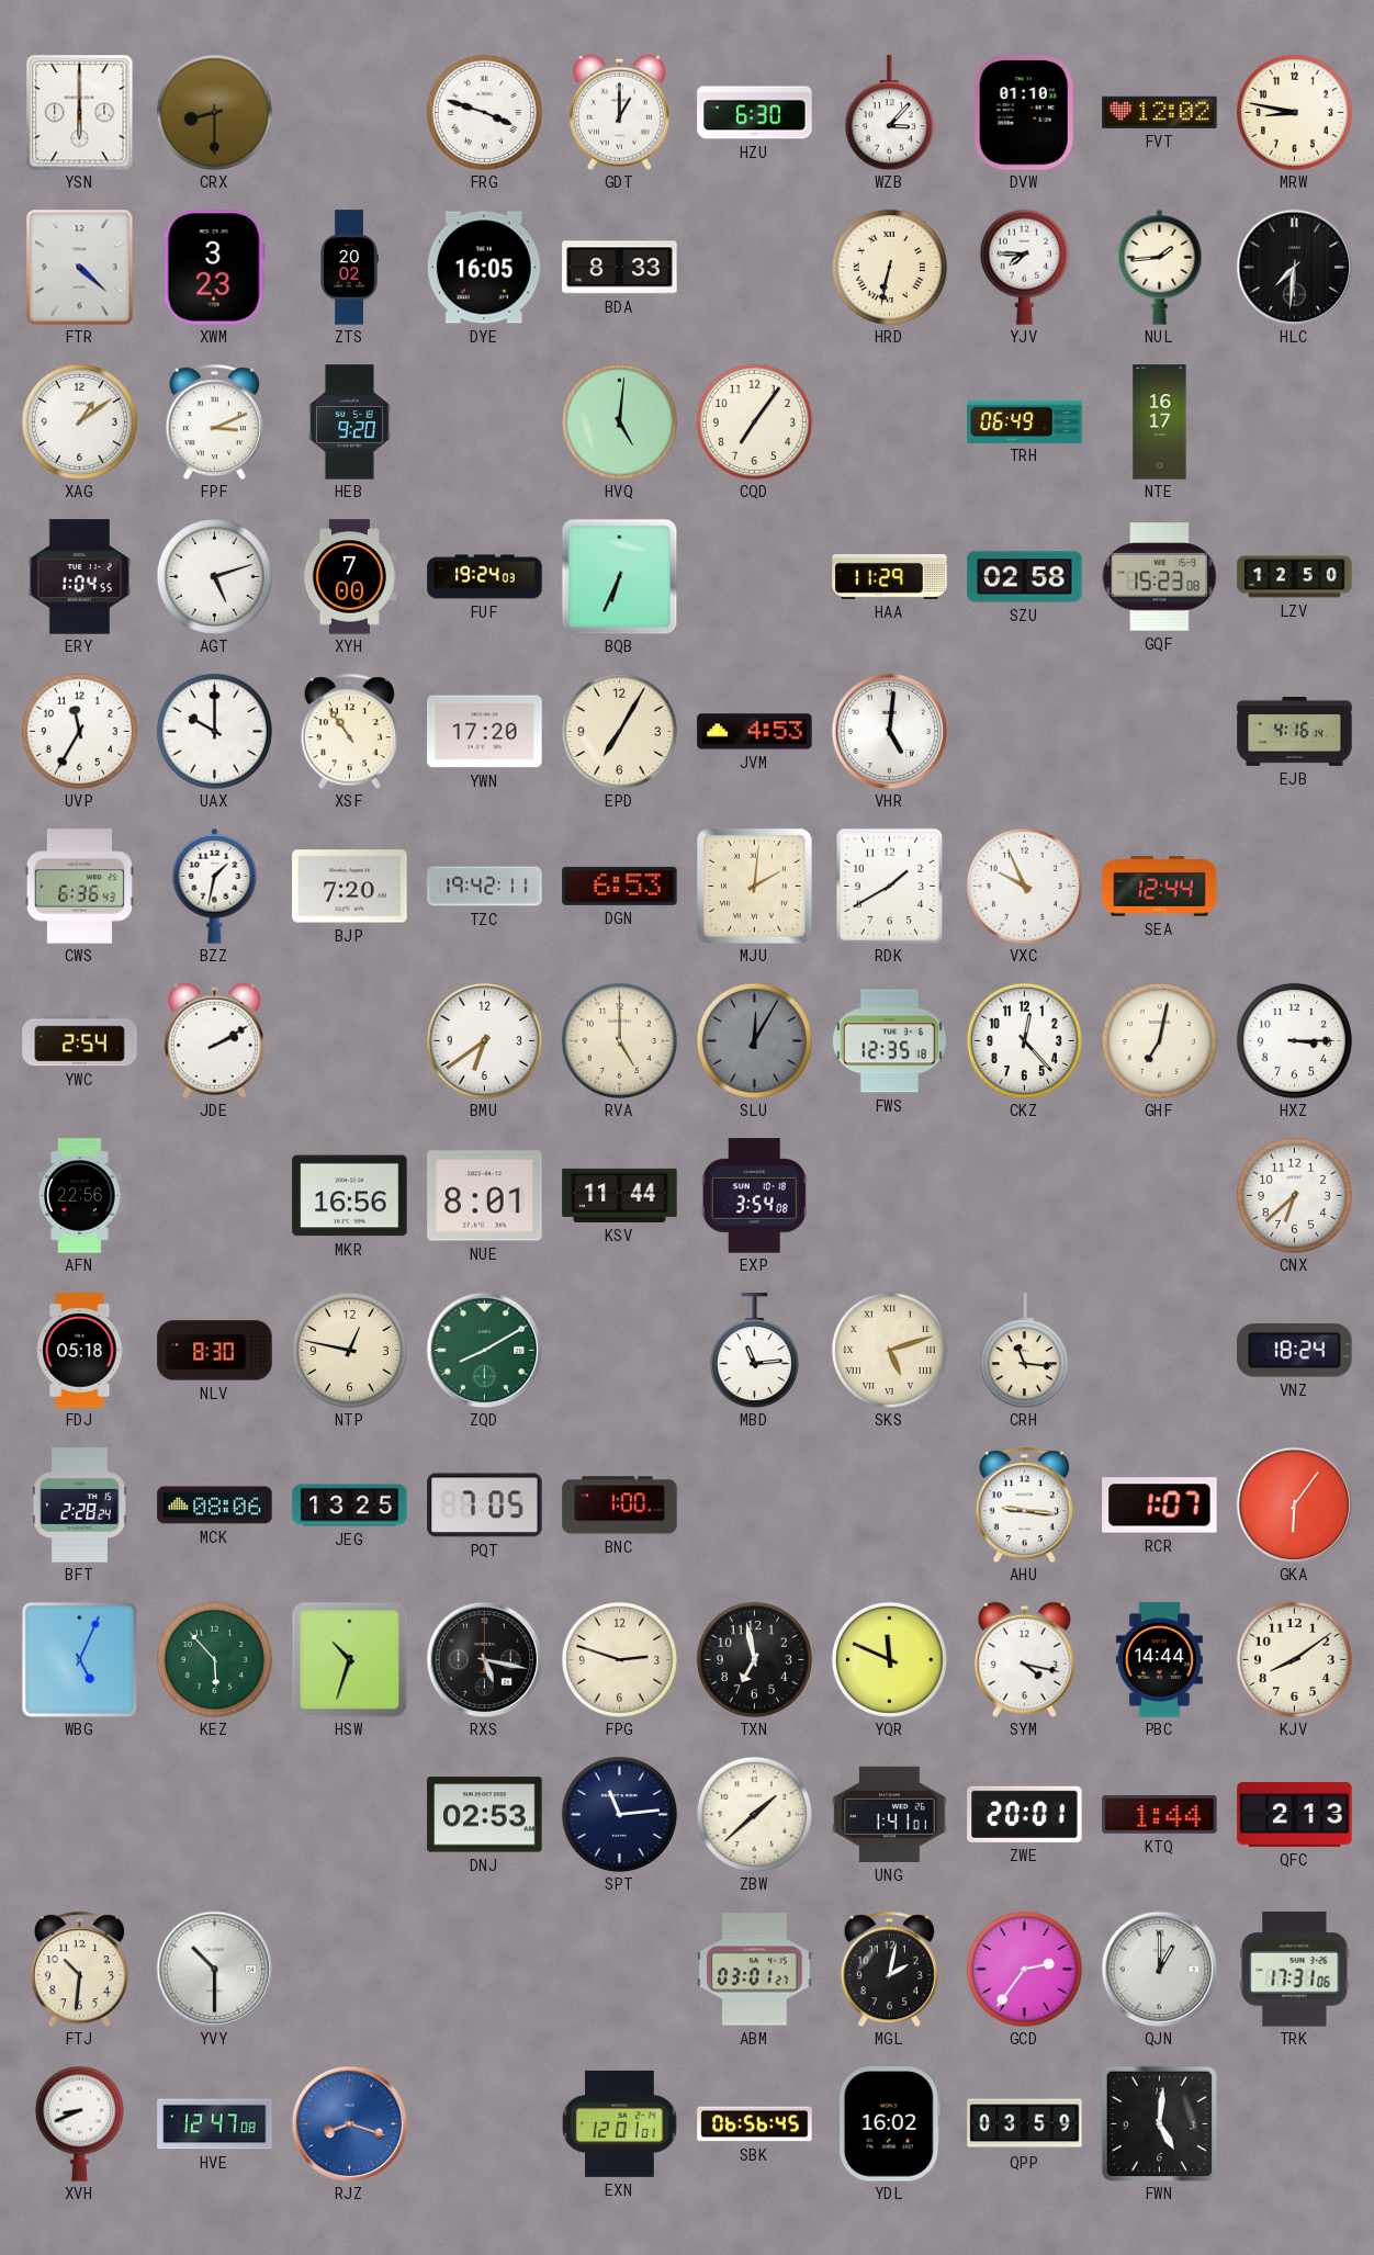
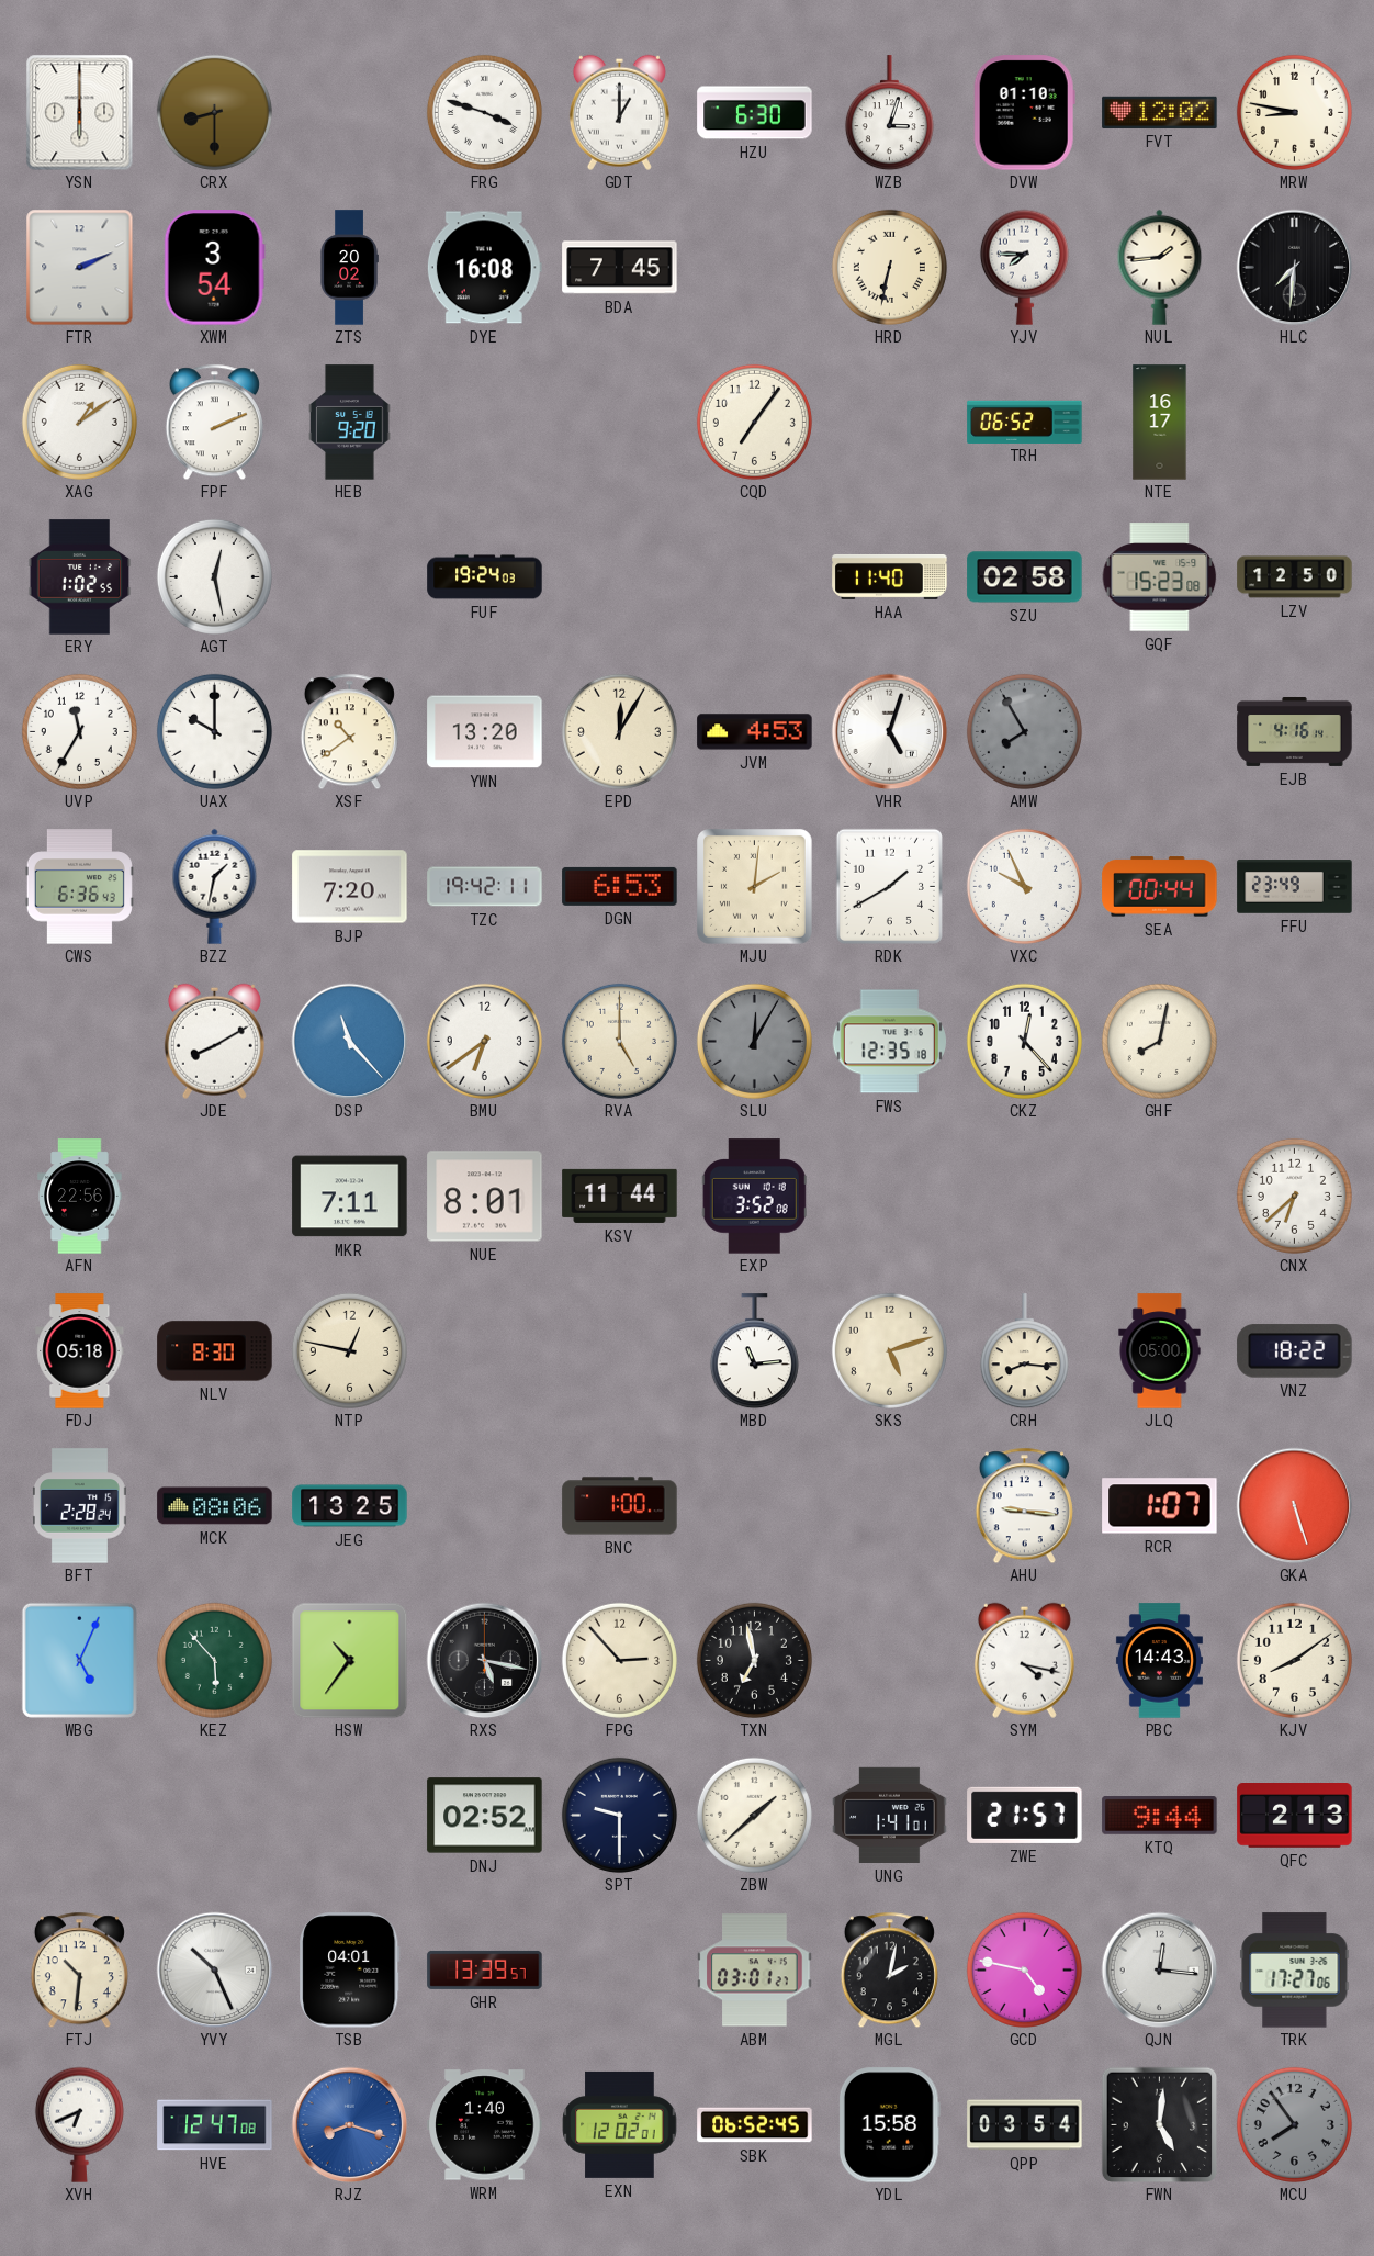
WZB: 3:07 -> 3:03 (889, 113)
FTR: 4:22 -> 2:11 (80, 267)
XWM: 3:23 -> 3:54 (214, 268)
DYE: 16:05 -> 16:08 (484, 268)
BDA: 8:33 -> 7:45 (620, 268)
FPF: 3:11 -> 2:11 (214, 422)
HVQ: 5:01 -> none (619, 421)
TRH: 06:49 -> 06:52 (1025, 422)
ERY: 1:04 -> 1:02 (80, 577)
AGT: 5:12 -> 12:28 (214, 576)
XYH: 7:00 -> none (349, 577)
BQB: 6:34 -> none (619, 576)
HAA: 11:29 -> 11:40 (890, 576)
XSF: 10:54 -> 10:39 (349, 731)
YWN: 17:20 -> 13:20 (485, 732)
EPD: 7:05 -> 12:05 (619, 731)
VHR: 5:01 -> 5:03 (889, 731)
AMW: none -> 7:55 (1024, 731)
SEA: 12:44 -> 00:44 (1160, 887)
FFU: none -> 23:49 (1295, 887)
YWC: 2:54 -> none (80, 1041)
JDE: 2:10 -> 8:10 (214, 1041)
DSP: none -> 11:23 (349, 1041)
GHF: 7:02 -> 8:02 (1159, 1041)
HXZ: 3:15 -> none (1294, 1040)
MKR: 16:56 -> 7:11 (350, 1197)
EXP: 3:54 -> 3:52 (754, 1197)
ZQD: 8:10 -> none (484, 1350)
SKS numerals: Roman -> Arabic (889, 1350)
CRH: 11:16 -> 8:16 (1024, 1351)
JLQ: none -> 05:00 (1160, 1351)
VNZ: 18:24 -> 18:22 (1295, 1351)
PQT: 7:05 -> none (485, 1506)
GKA: 6:06 -> 5:27 (1294, 1505)
HSW: 10:33 -> 10:36 (349, 1660)
FPG: 2:48 -> 2:53 (619, 1660)
YQR: 11:49 -> none (889, 1659)
PBC: 14:44 -> 14:43 (1159, 1661)
DNJ: 02:53 -> 02:52 (485, 1816)
SPT: 11:14 -> 9:30 (619, 1815)
ZWE: 20:01 -> 21:57 (1025, 1815)
KTQ: 1:44 -> 9:44 (1160, 1816)
YVY: 10:30 -> 10:26 (214, 1969)
TSB: none -> 04:01 (350, 1971)
GHR: none -> 13:39 (485, 1969)
GCD: 2:36 -> 4:47 (1024, 1969)
QJN: 1:00 -> 12:16 (1159, 1969)
TRK: 17:31 -> 17:27 (1295, 1971)
XVH: 8:41 -> 6:41 (79, 2124)
WRM: none -> 1:40 (485, 2125)
EXN: 12:01 -> 12:02 (619, 2124)
SBK: 06:56 -> 06:52 (755, 2125)
YDL: 16:02 -> 15:58 (889, 2125)
QPP: 03:59 -> 03:54 (1025, 2125)
MCU: none -> 7:54 (1294, 2124)
